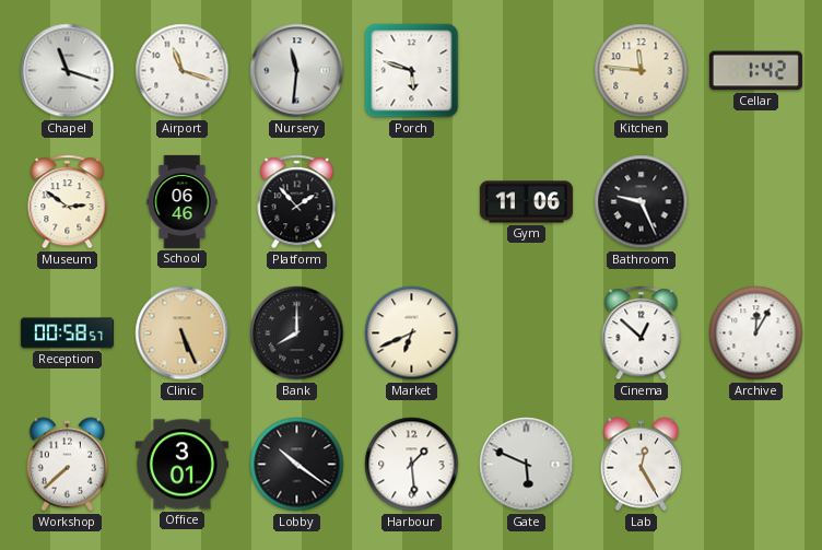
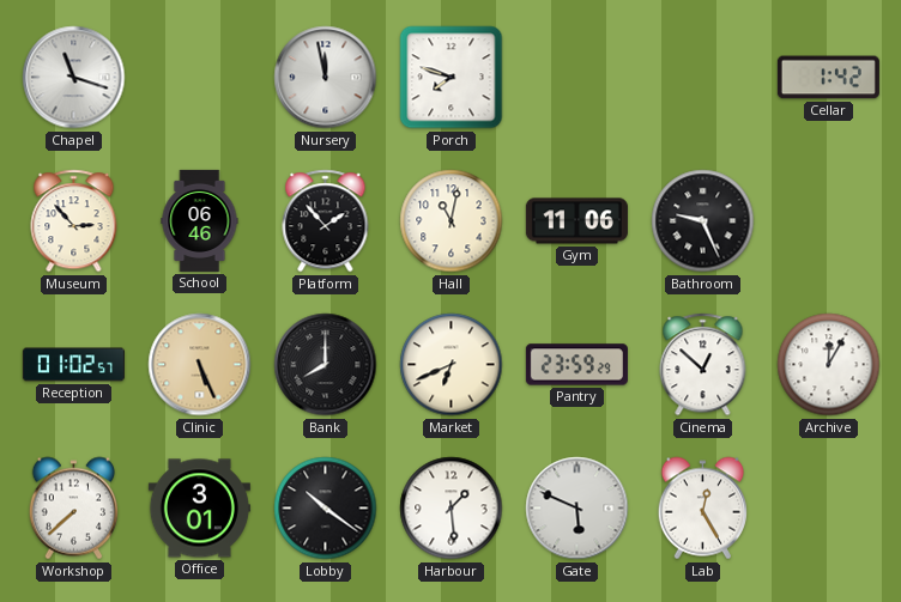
Airport: 11:18 -> none (183, 71)
Nursery: 11:31 -> 11:58 (326, 78)
Porch: 5:48 -> 7:48 (452, 78)
Kitchen: 11:46 -> none (642, 71)
Museum: 2:51 -> 2:53 (74, 221)
Hall: none -> 11:02 (452, 221)
Reception: 00:58 -> 01:02 (73, 365)
Pantry: none -> 23:59 (576, 365)
